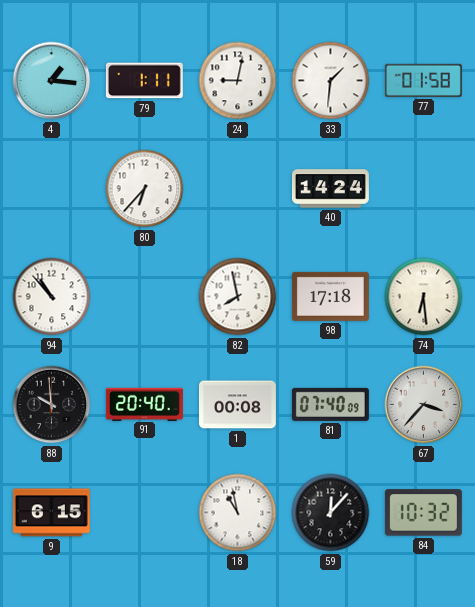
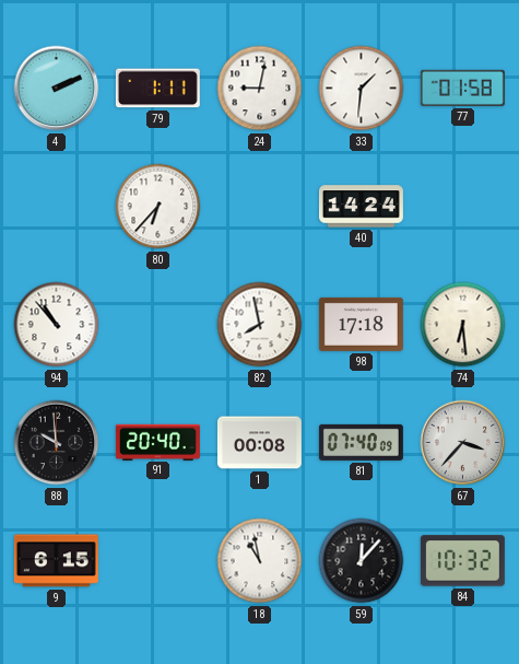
4: 1:16 -> 2:11 (57, 89)
